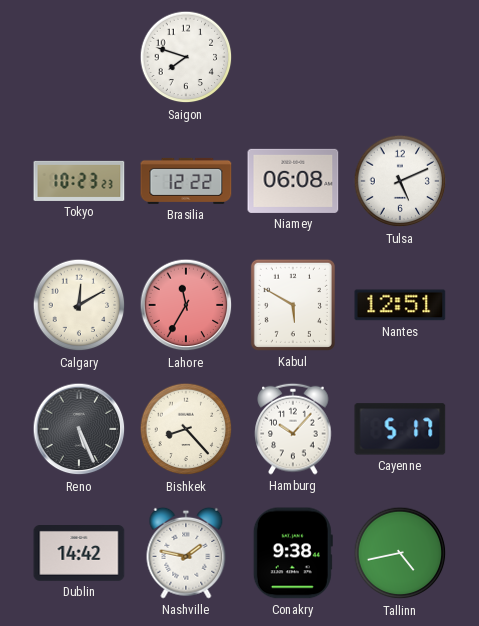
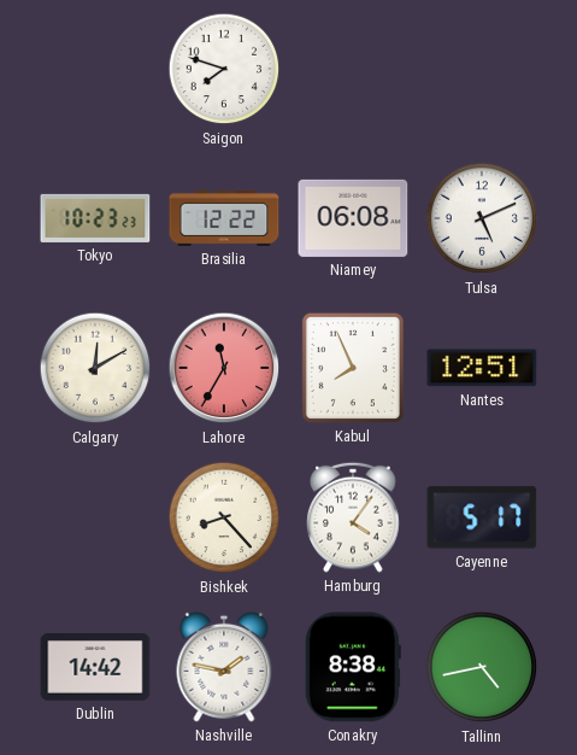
Kabul: 5:50 -> 7:56 (353, 368)
Reno: 5:26 -> none (79, 429)
Hamburg: 10:07 -> 4:06 (353, 517)
Conakry: 9:38 -> 8:38 (353, 667)
